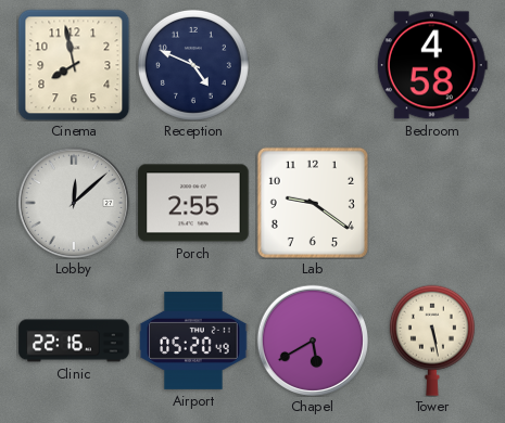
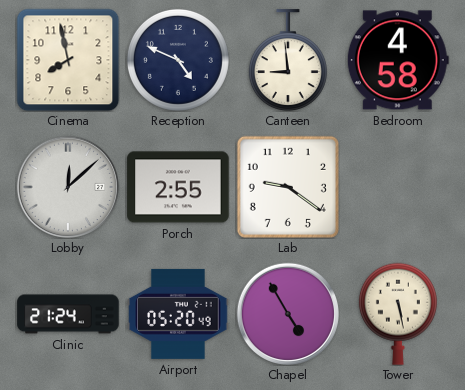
Canteen: none -> 8:59 (288, 60)
Clinic: 22:16 -> 21:24 (68, 314)
Chapel: 5:40 -> 4:55 (287, 313)
